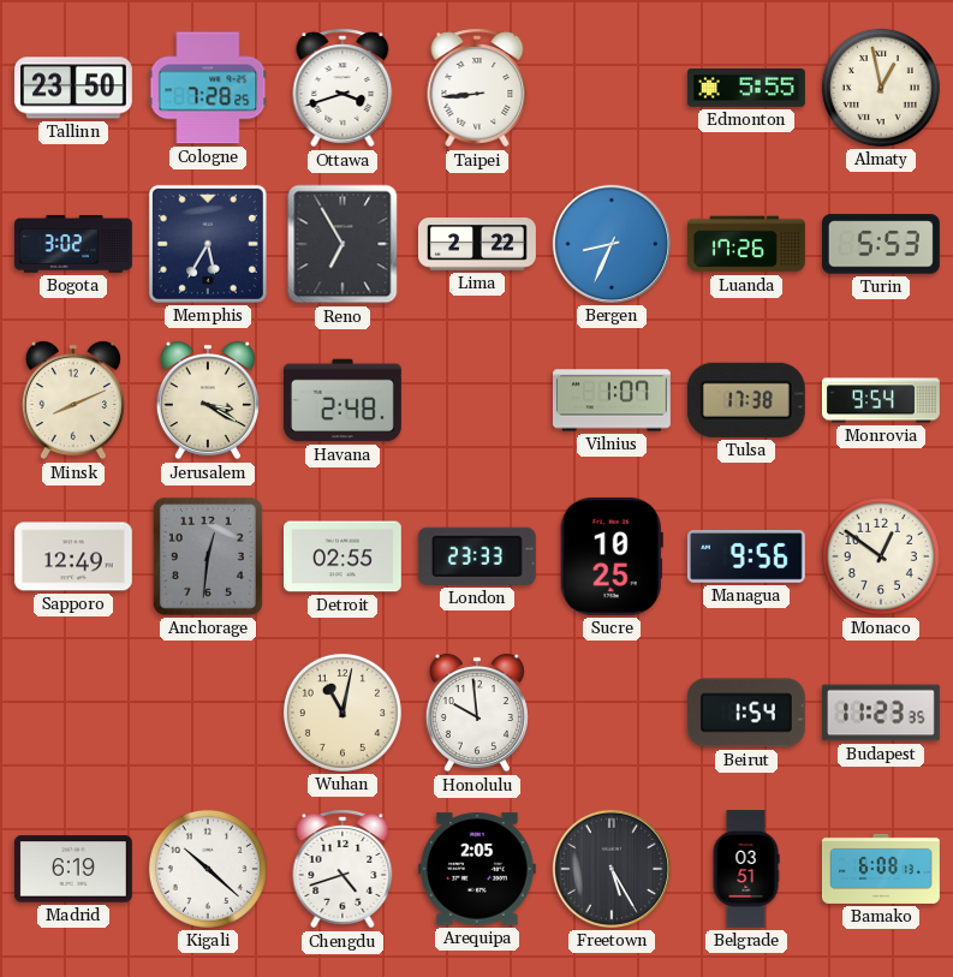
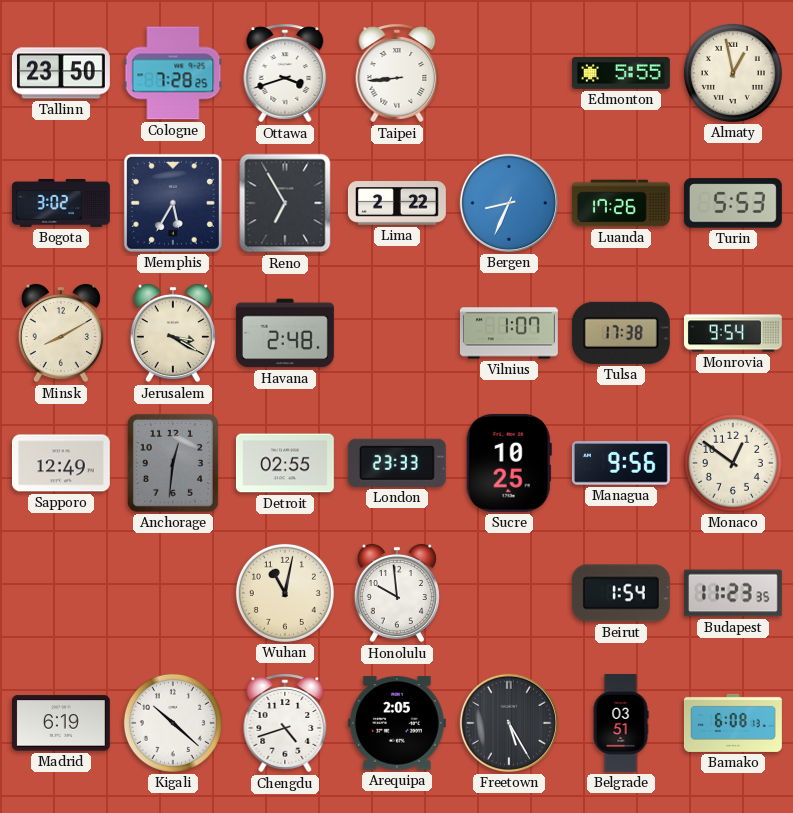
Minsk: 8:11 -> 8:10 (61, 333)
